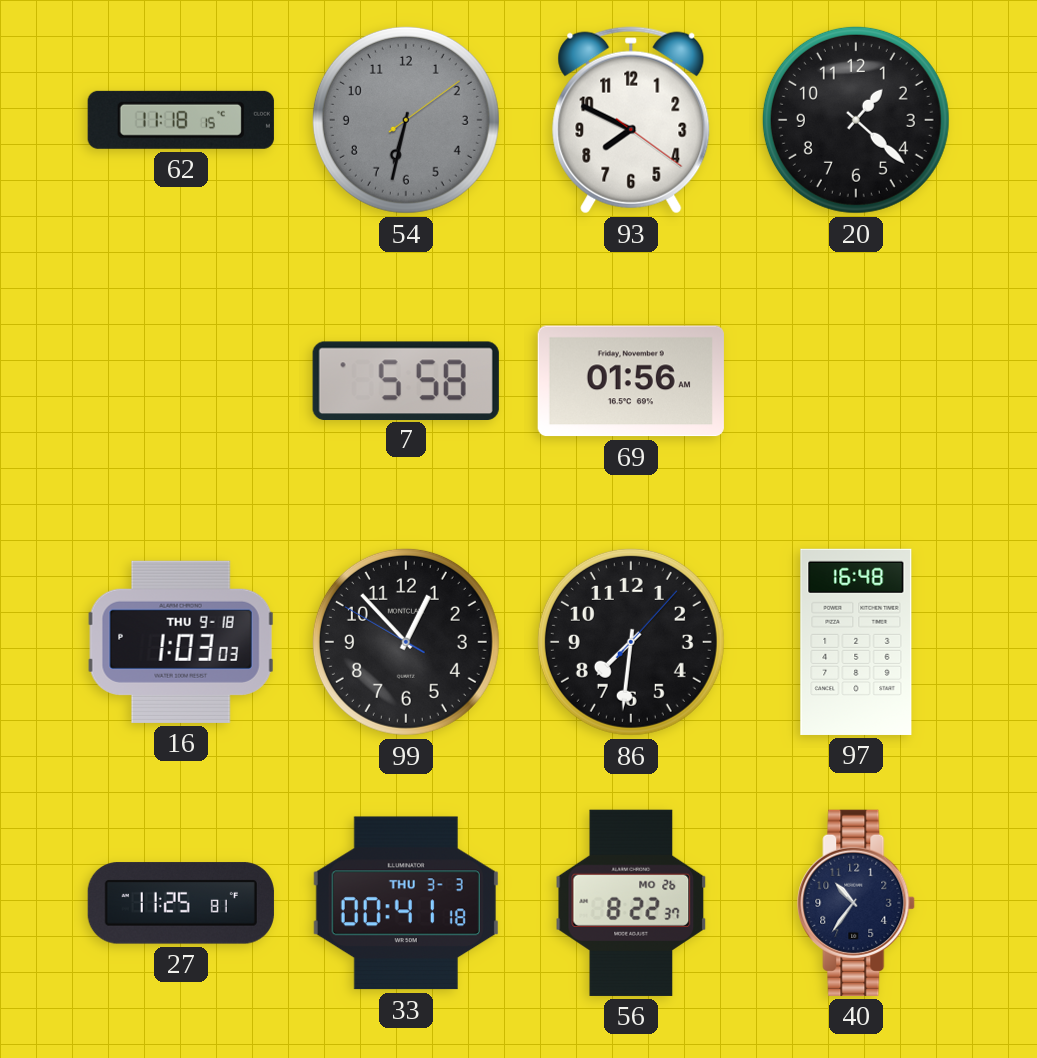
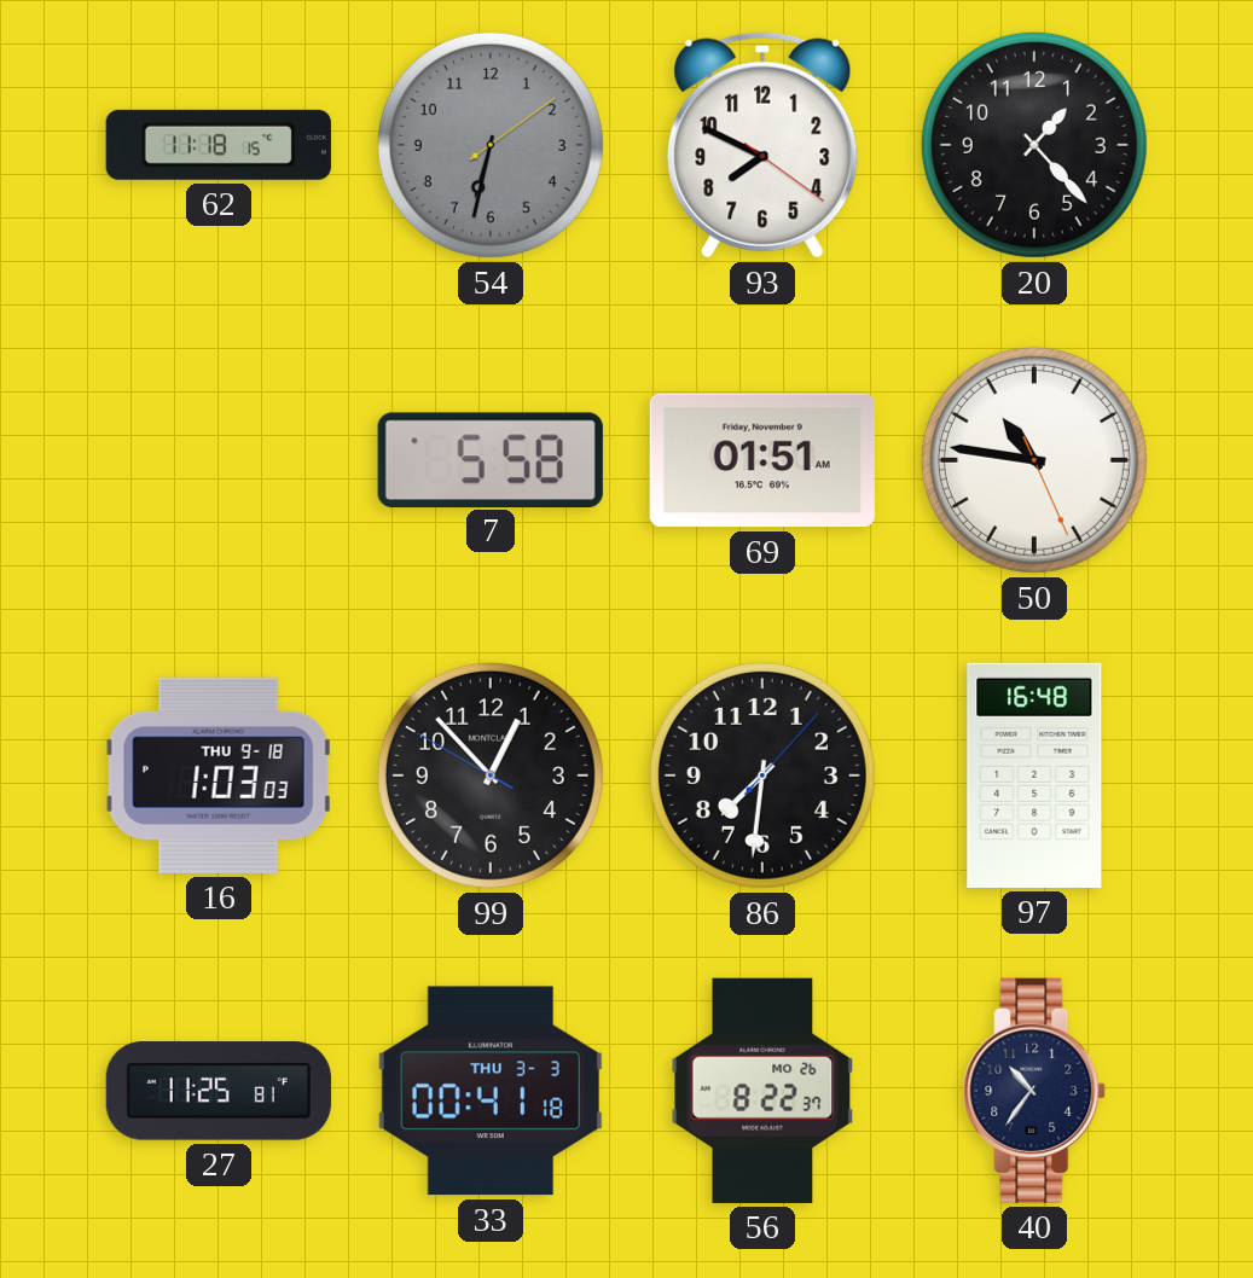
20: 1:22 -> 1:23 (1034, 145)
69: 01:56 -> 01:51 (762, 460)
50: none -> 10:46 (1034, 460)
